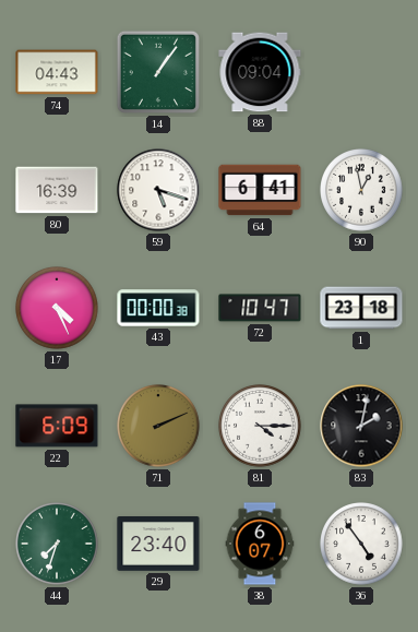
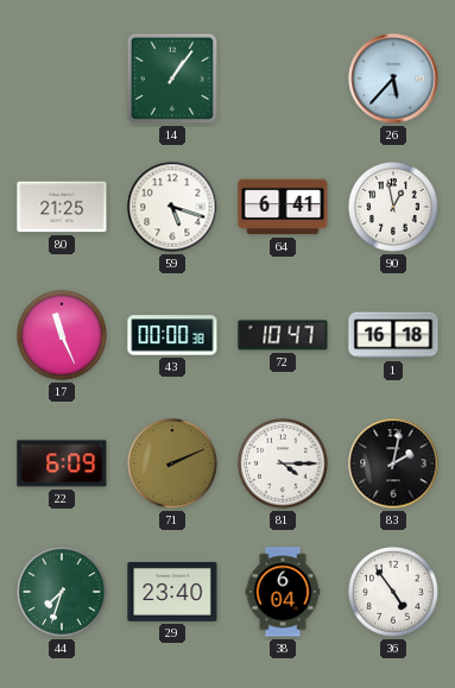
74: 04:43 -> none (57, 72)
88: 09:04 -> none (260, 72)
26: none -> 5:37 (393, 78)
80: 16:39 -> 21:25 (62, 207)
17: 4:26 -> 11:26 (62, 335)
1: 23:18 -> 16:18 (393, 335)
38: 6:07 -> 6:04 (283, 592)
